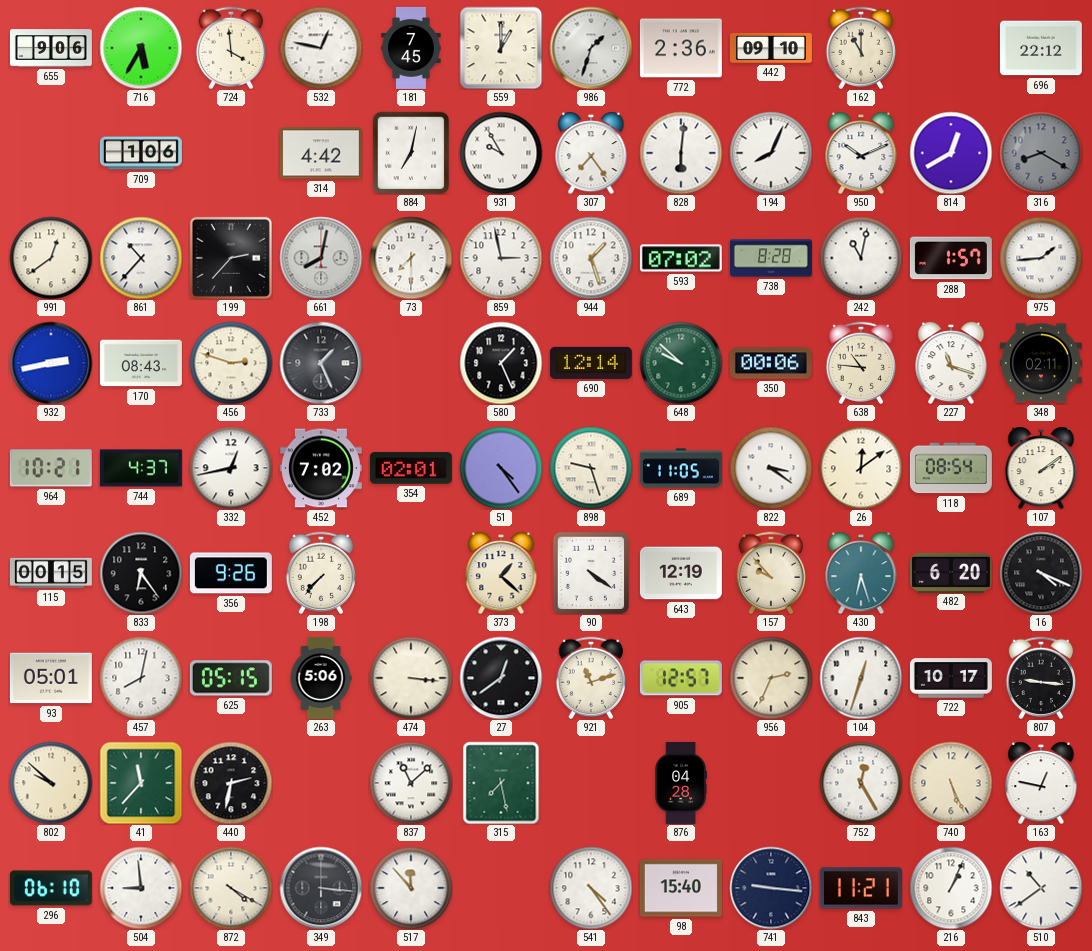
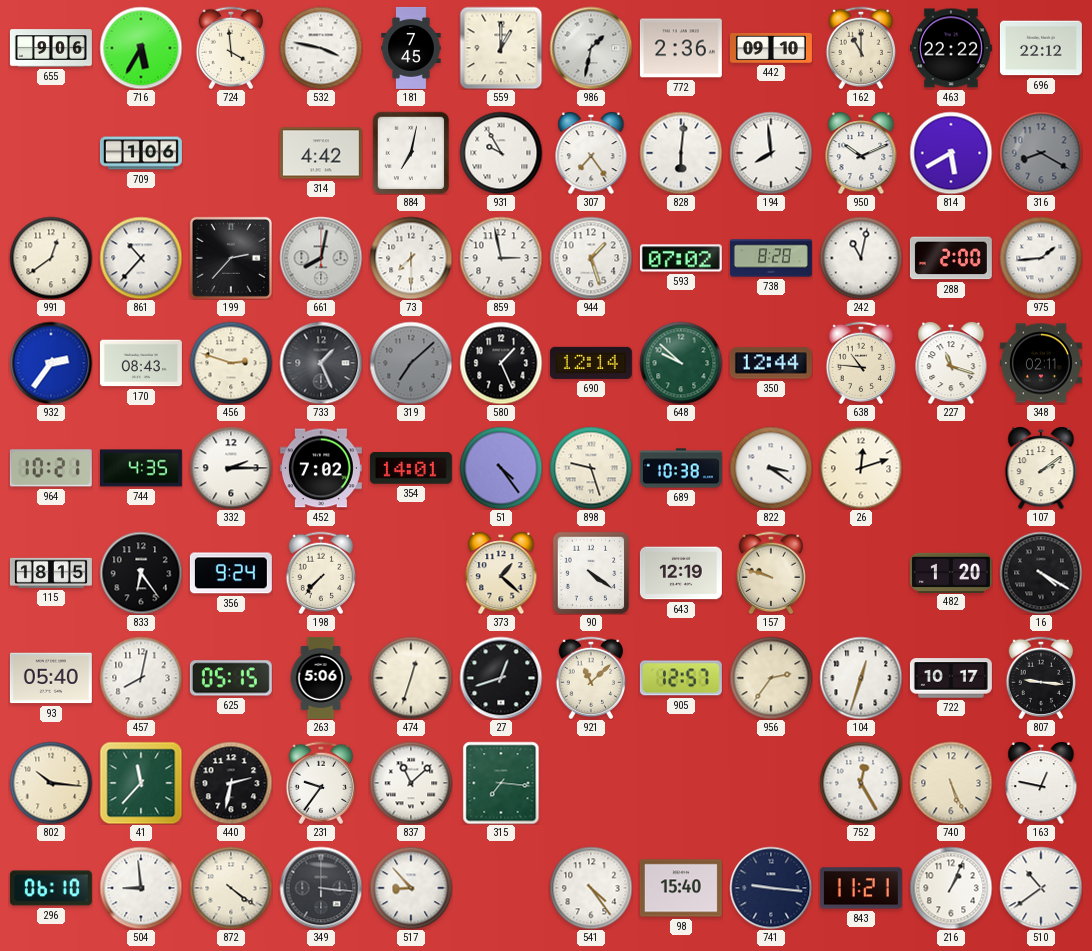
532: 12:47 -> 3:47 (321, 48)
986: 1:33 -> 1:32 (591, 48)
463: none -> 22:22 (951, 48)
194: 8:04 -> 7:59 (771, 153)
814: 12:40 -> 5:40 (951, 153)
288: 1:57 -> 2:00 (951, 258)
932: 2:43 -> 2:36 (51, 363)
319: none -> 7:08 (411, 363)
350: 00:06 -> 12:44 (771, 363)
744: 4:37 -> 4:35 (141, 468)
332: 12:43 -> 2:15 (231, 468)
354: 02:01 -> 14:01 (411, 468)
689: 11:05 -> 10:38 (681, 468)
26: 12:09 -> 12:12 (861, 468)
118: 08:54 -> none (951, 468)
115: 00:15 -> 18:15 (51, 573)
356: 9:26 -> 9:24 (231, 573)
157: 9:53 -> 9:48 (771, 572)
430: 6:27 -> none (861, 573)
482: 6:20 -> 1:20 (951, 572)
16: 4:19 -> 4:20 (1041, 573)
93: 05:01 -> 05:40 (51, 678)
474: 3:16 -> 12:33 (411, 678)
27: 12:39 -> 12:42 (501, 678)
921: 11:12 -> 11:08 (591, 677)
956: 2:34 -> 2:36 (771, 678)
802: 9:52 -> 10:16 (51, 783)
231: none -> 9:36 (321, 782)
315: 7:28 -> 7:16 (501, 783)
876: 04:28 -> none (681, 783)
872: 4:20 -> 4:21 (231, 888)
517: 11:53 -> 8:53 (411, 888)
